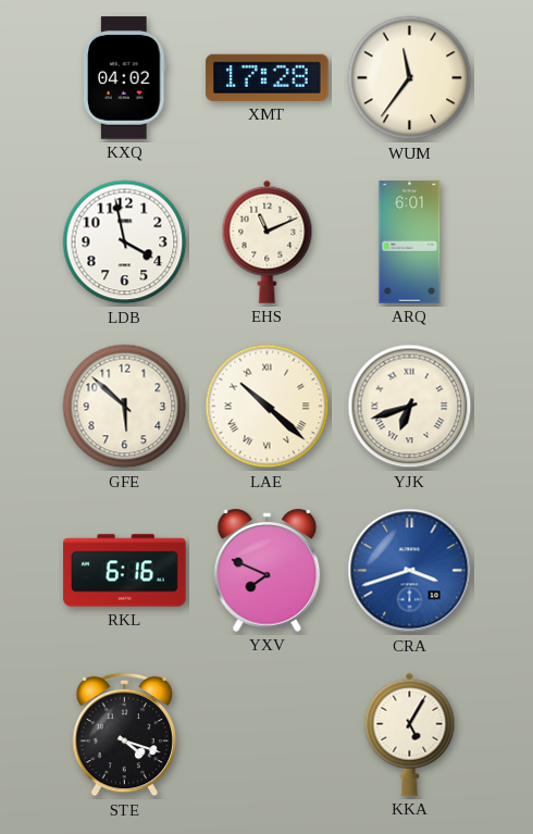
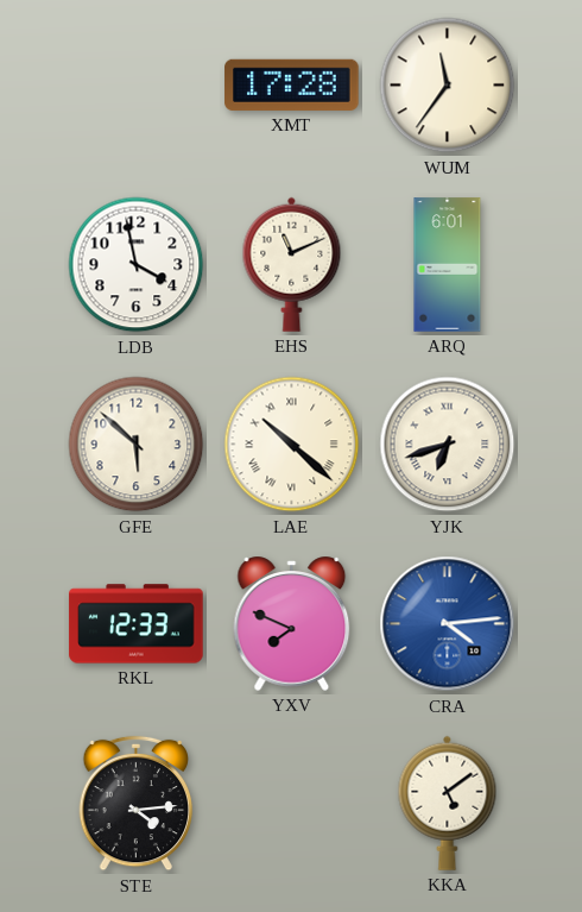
KXQ: 04:02 -> none (125, 78)
RKL: 6:16 -> 12:33 (137, 624)
CRA: 3:42 -> 4:14 (448, 624)
STE: 4:18 -> 4:14 (137, 804)
KKA: 5:05 -> 5:09 (448, 803)
